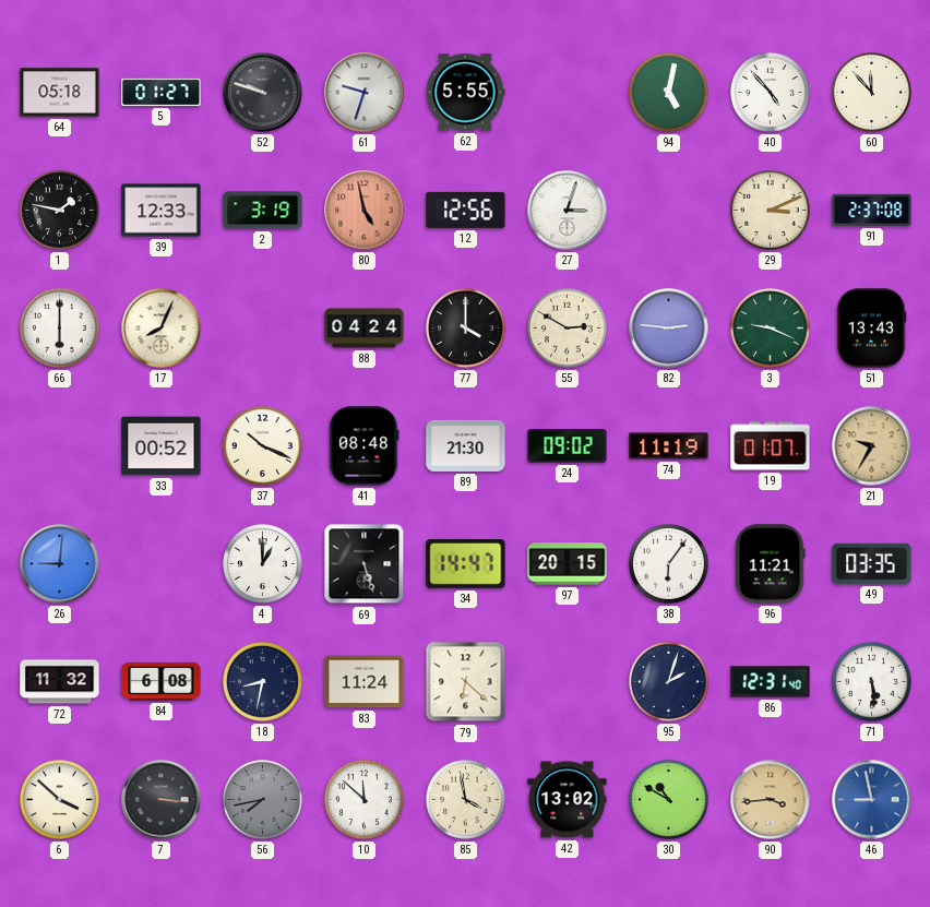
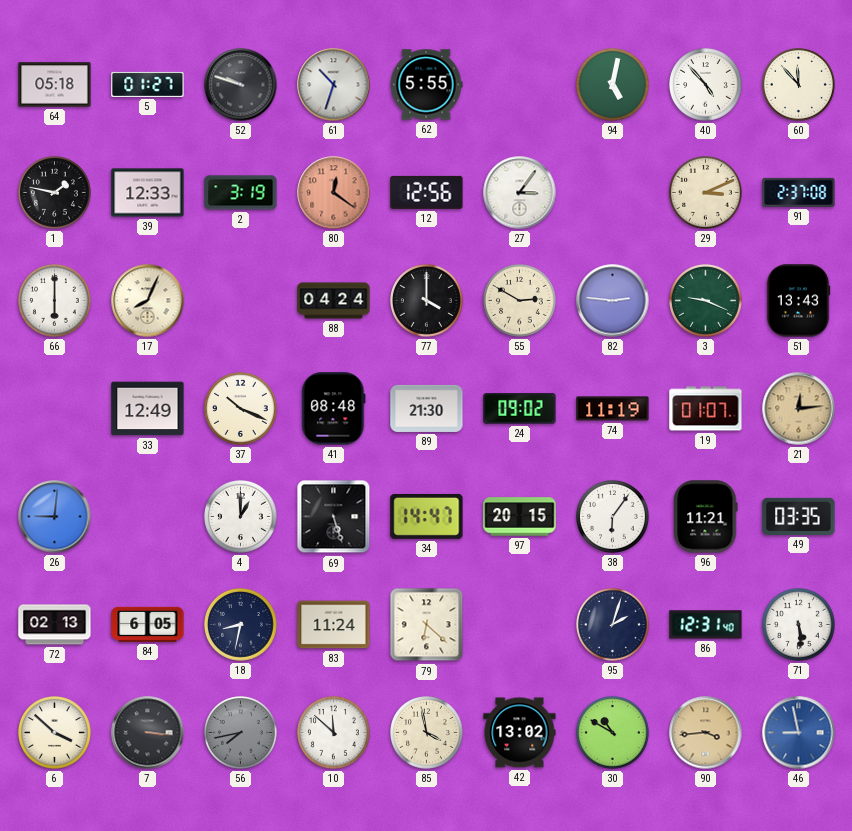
61: 9:33 -> 10:33 (334, 85)
80: 4:58 -> 12:21 (334, 193)
27: 3:03 -> 3:06 (520, 193)
33: 00:52 -> 12:49 (148, 409)
21: 9:35 -> 12:14 (799, 409)
72: 11:32 -> 02:13 (55, 625)
84: 6:08 -> 6:05 (148, 624)
